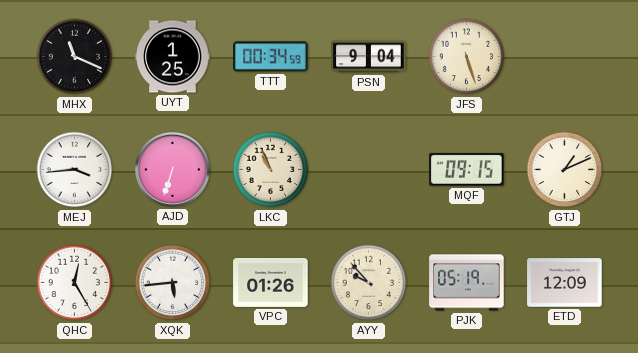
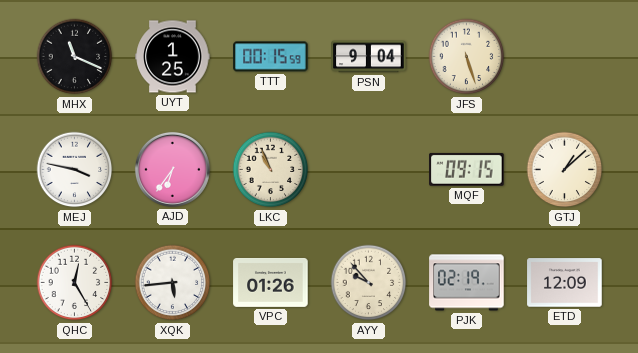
TTT: 00:34 -> 00:15 (271, 57)
MEJ: 3:44 -> 3:47 (75, 170)
AJD: 6:33 -> 6:36 (172, 169)
GTJ: 1:11 -> 1:08 (565, 170)
PJK: 05:19 -> 02:19 (467, 283)
